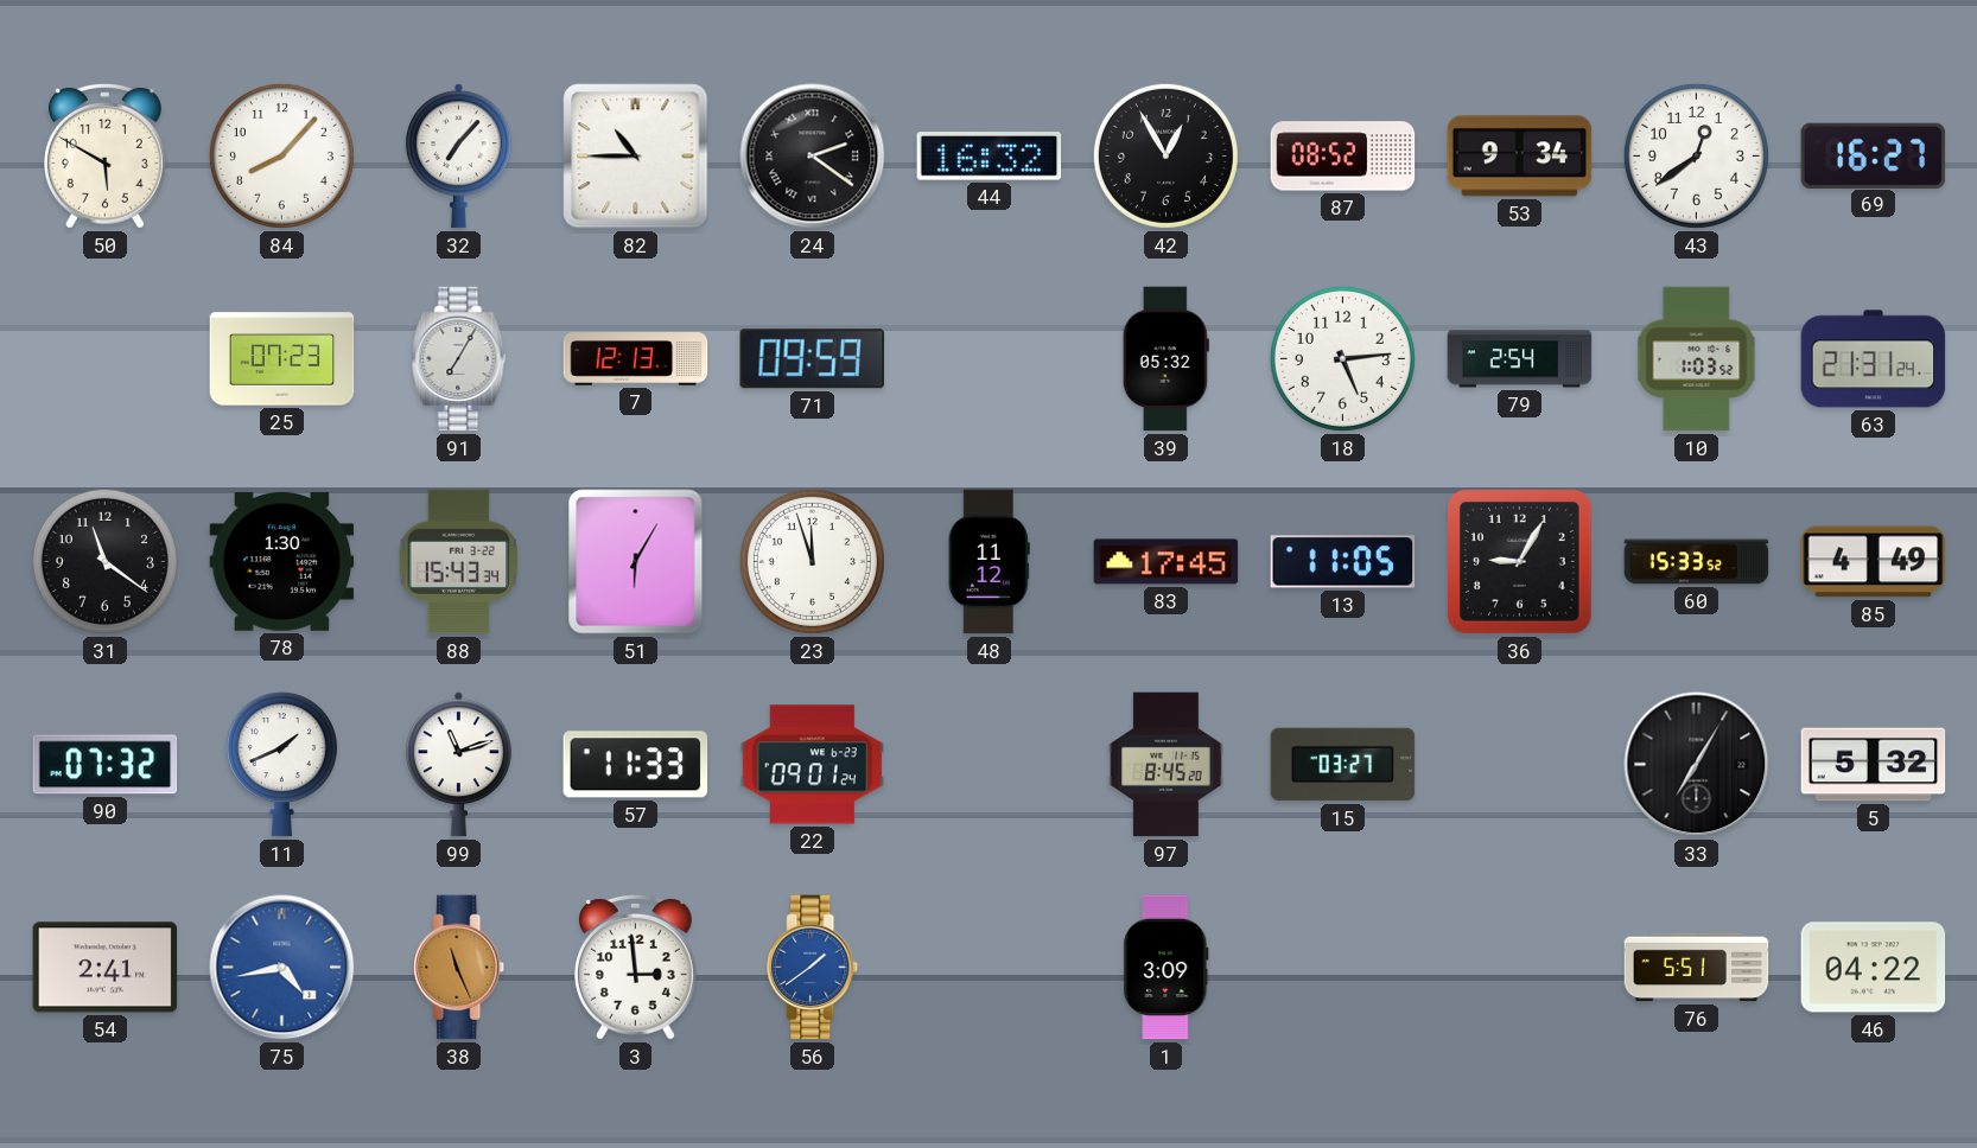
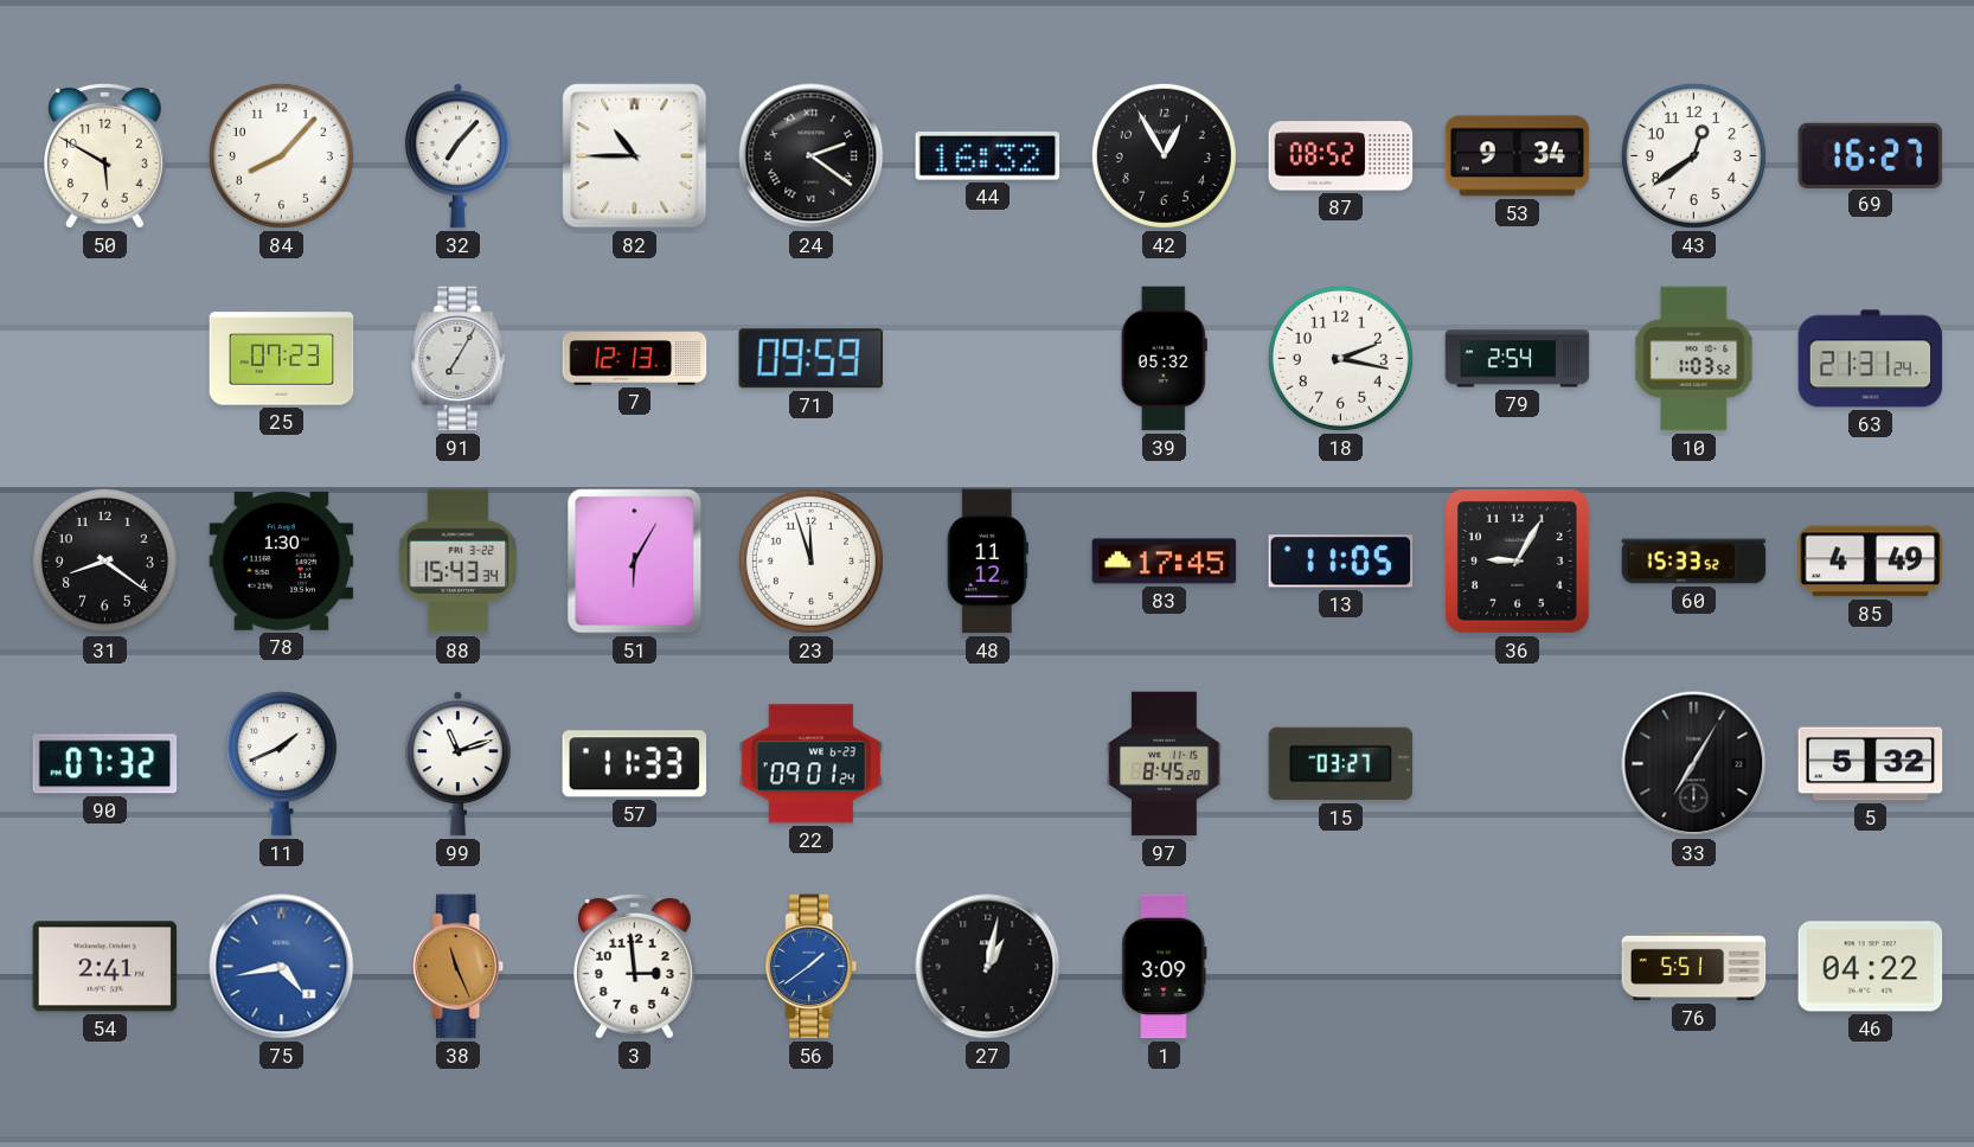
18: 5:14 -> 2:17 (1340, 358)
31: 11:21 -> 8:21 (104, 560)
27: none -> 1:02 (988, 967)
